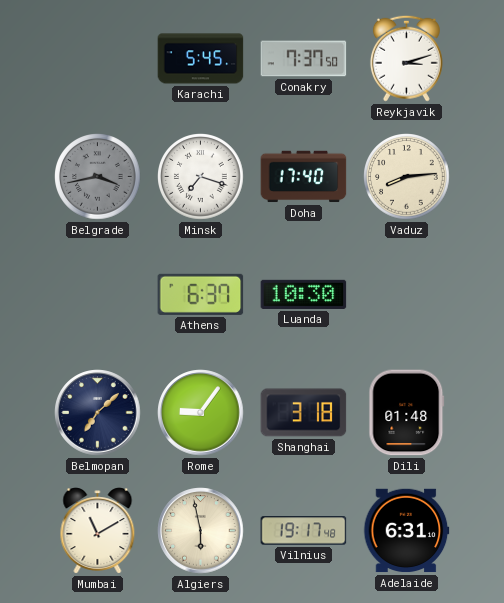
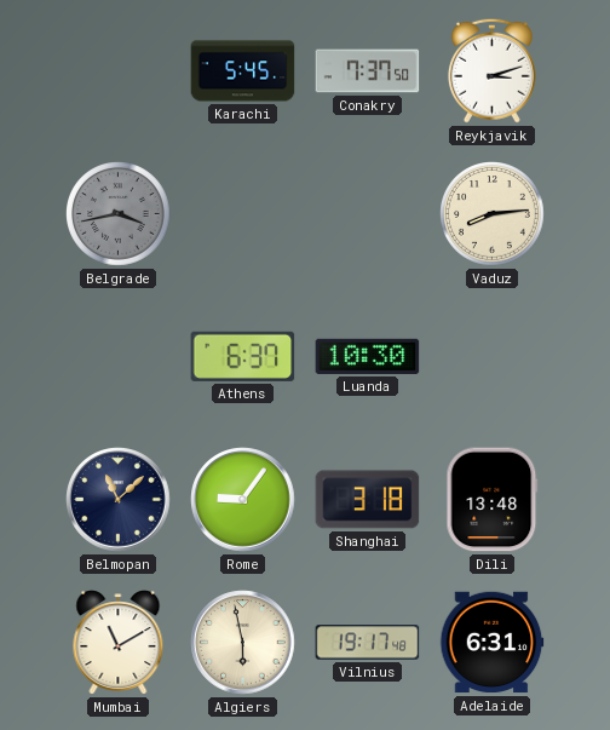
Minsk: 7:18 -> none (201, 177)
Doha: 17:40 -> none (304, 177)
Belmopan: 7:08 -> 11:08 (119, 500)
Dili: 01:48 -> 13:48 (493, 500)
